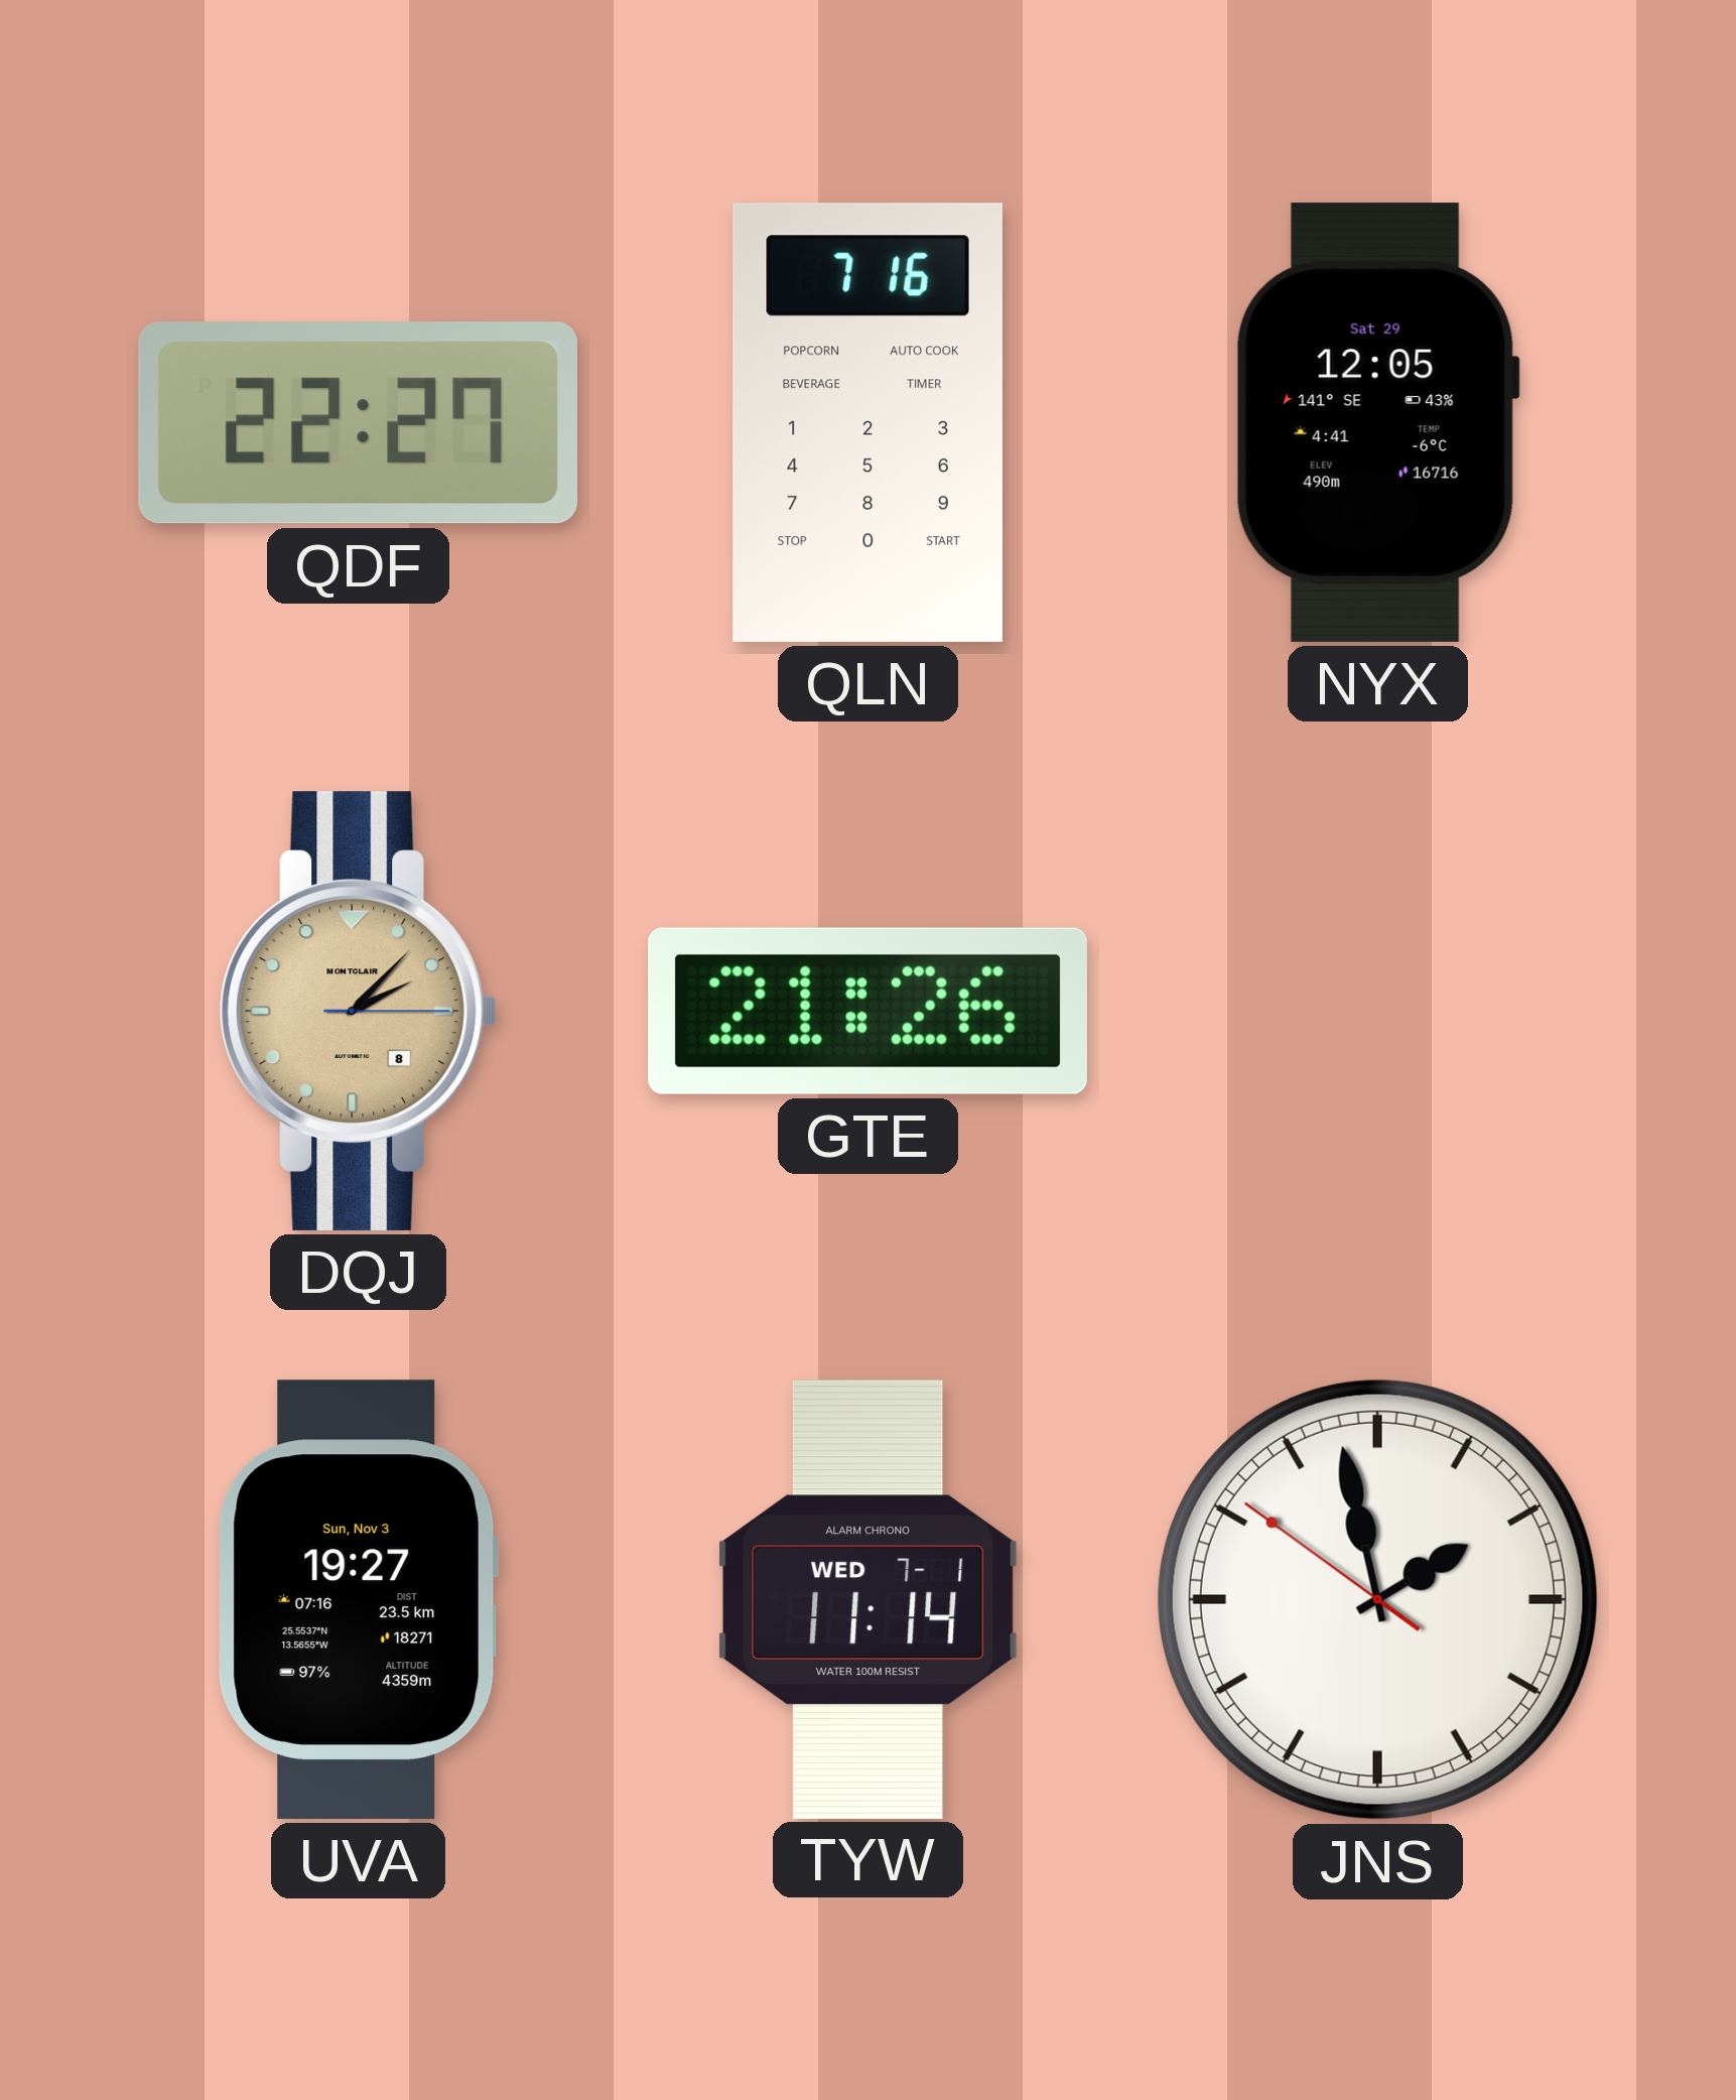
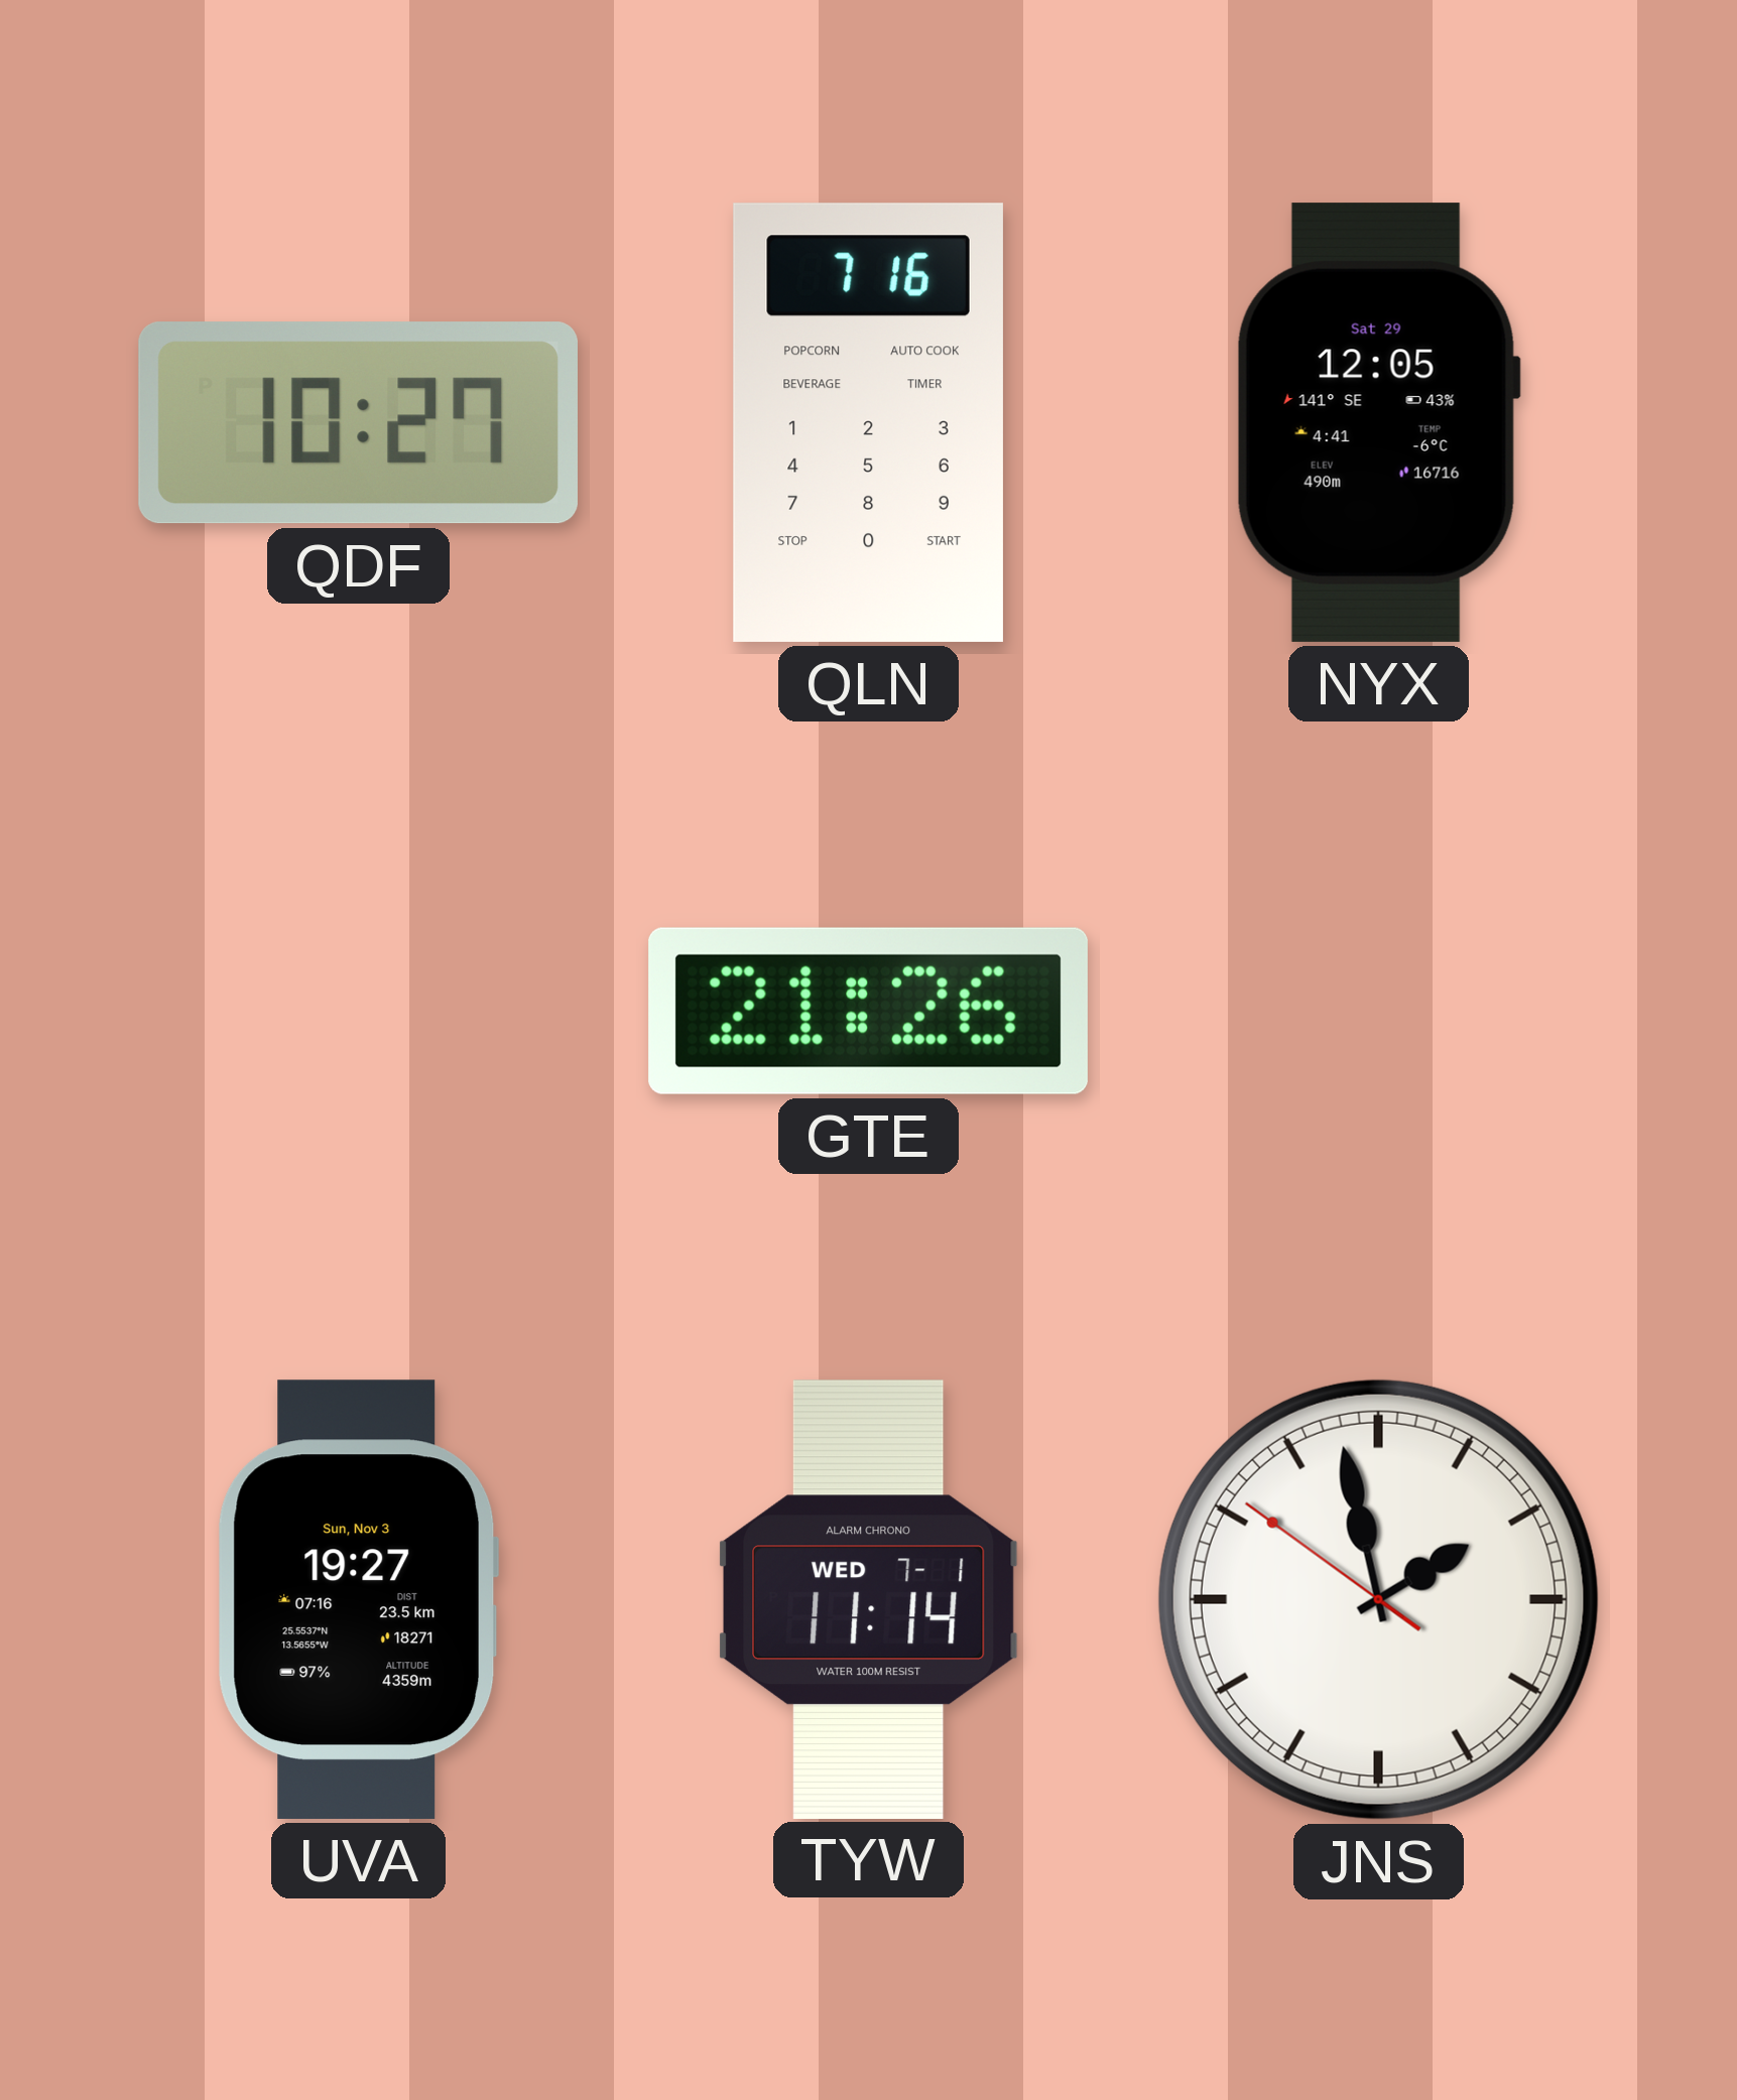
QDF: 22:27 -> 10:27 (358, 423)
DQJ: 2:07 -> none (358, 1011)
